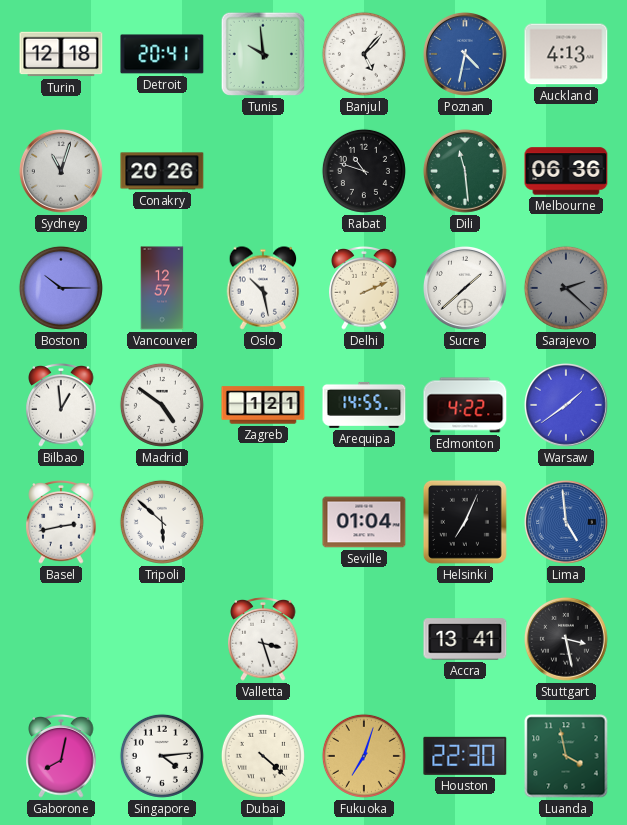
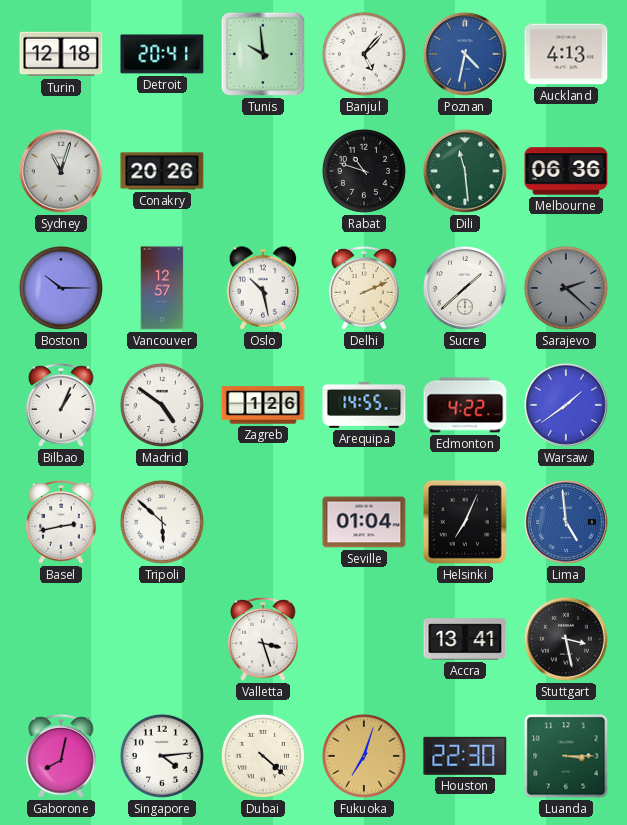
Bilbao: 12:59 -> 1:04 (61, 405)
Zagreb: 1:21 -> 1:26 (263, 405)
Luanda: 3:58 -> 3:15 (566, 756)
